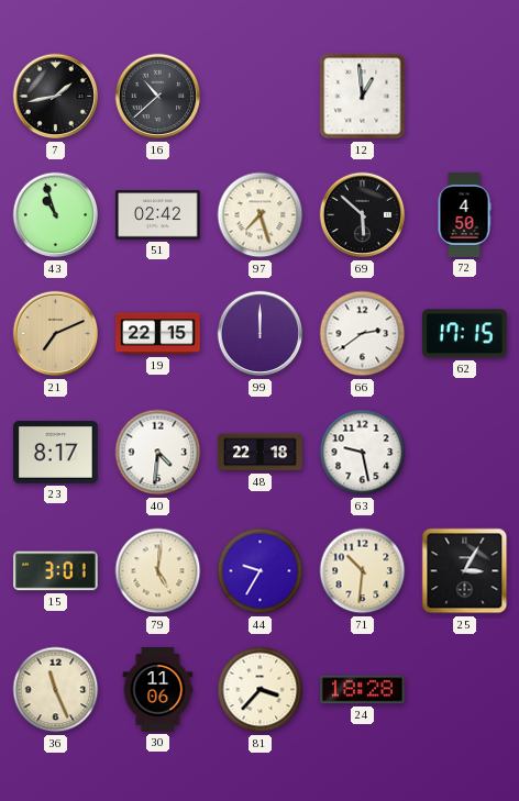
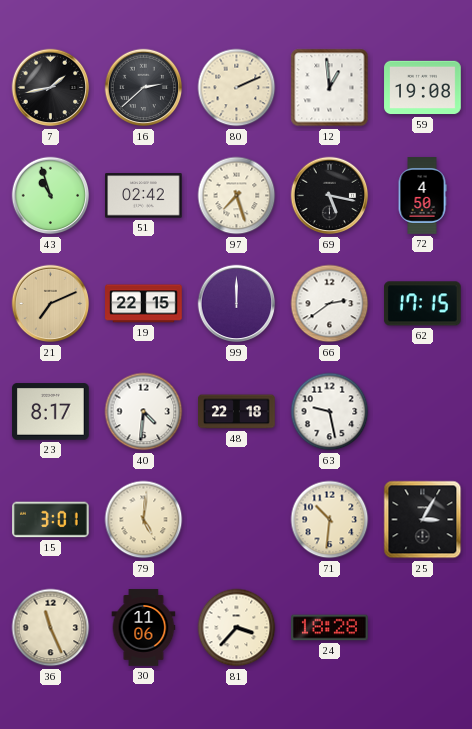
16: 10:38 -> 2:38 (144, 88)
80: none -> 2:11 (237, 88)
59: none -> 19:08 (423, 88)
69: 5:52 -> 5:17 (330, 196)
44: 9:35 -> none (261, 571)
